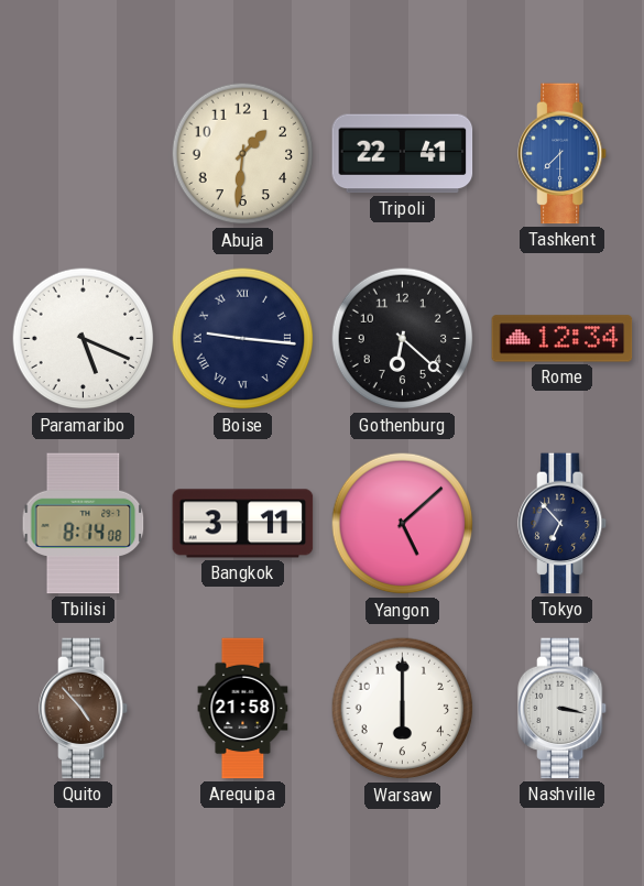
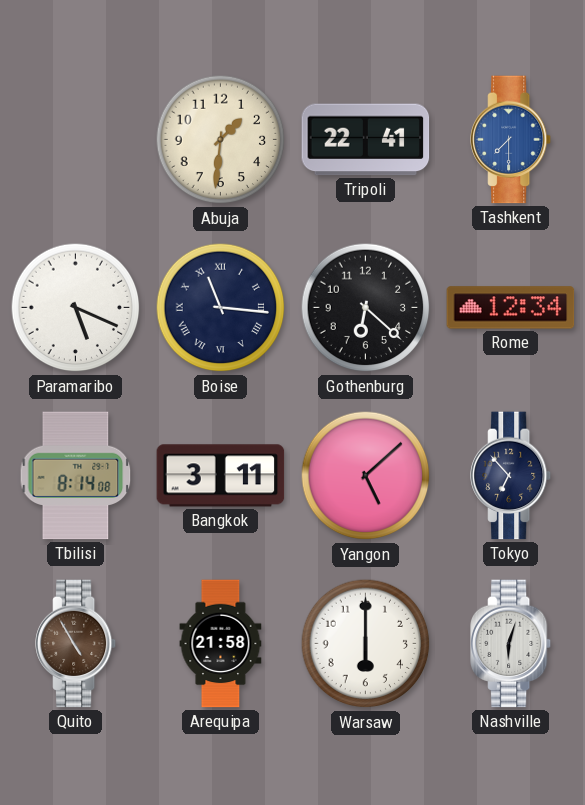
Boise: 9:16 -> 11:16 (221, 308)
Quito: 4:53 -> 4:55 (77, 644)
Nashville: 3:17 -> 6:03 (512, 644)
